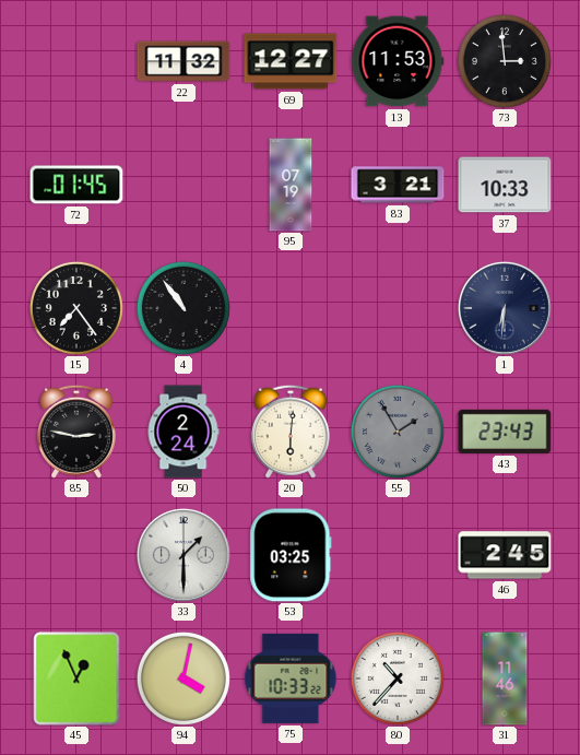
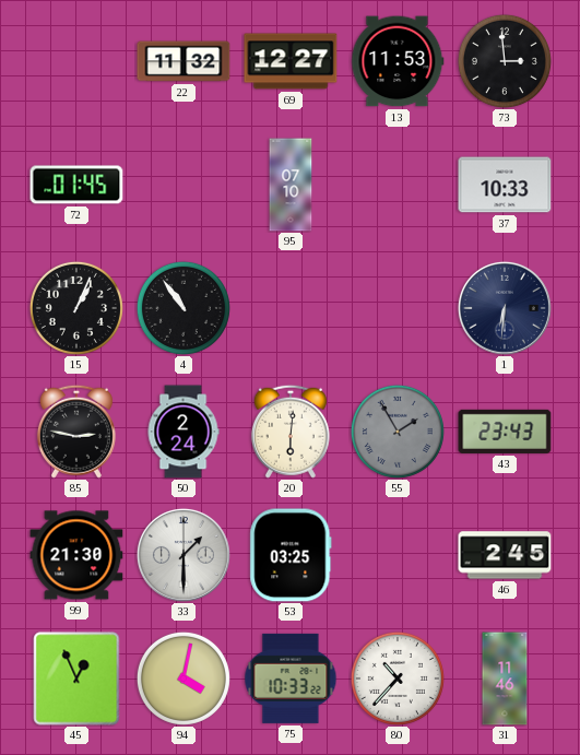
95: 07:19 -> 07:10 (291, 185)
83: 3:21 -> none (398, 185)
15: 7:24 -> 1:04 (76, 308)
99: none -> 21:30 (76, 555)
